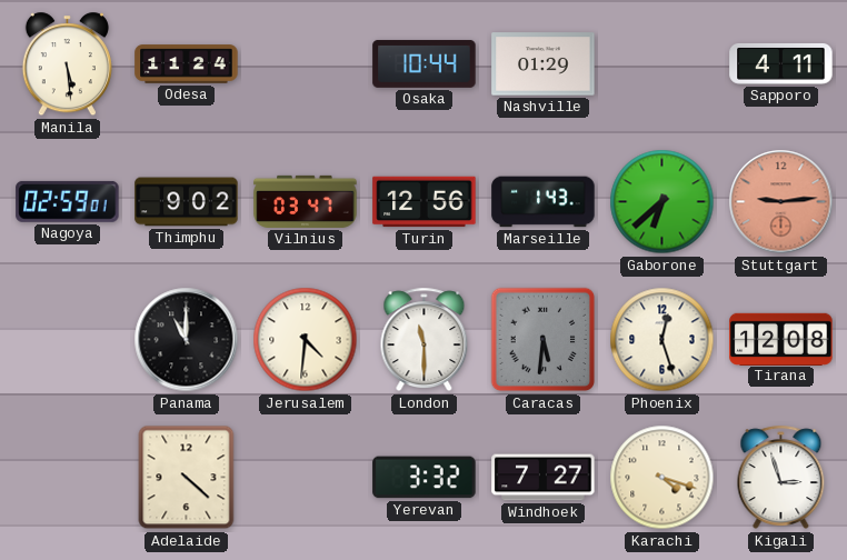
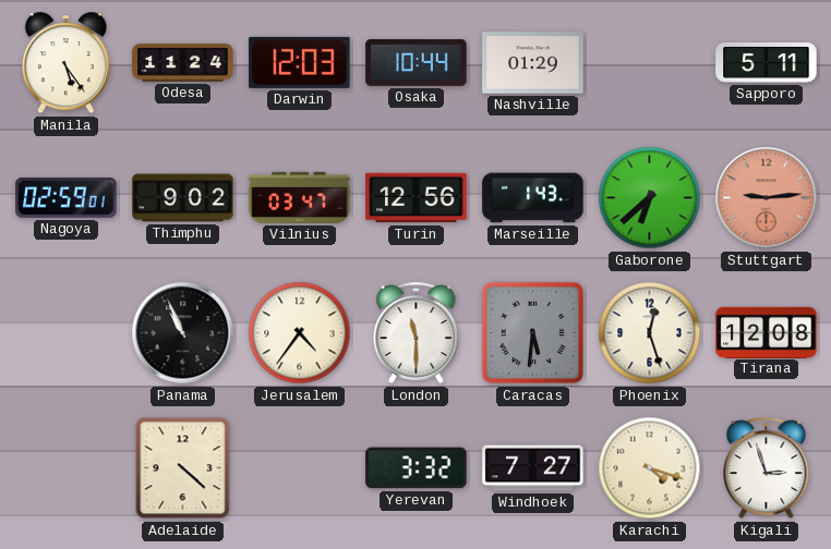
Manila: 5:29 -> 5:24 (65, 63)
Darwin: none -> 12:03 (300, 62)
Sapporo: 4:11 -> 5:11 (767, 62)
Panama: 11:00 -> 10:56 (183, 333)
Jerusalem: 4:31 -> 4:36 (300, 333)
